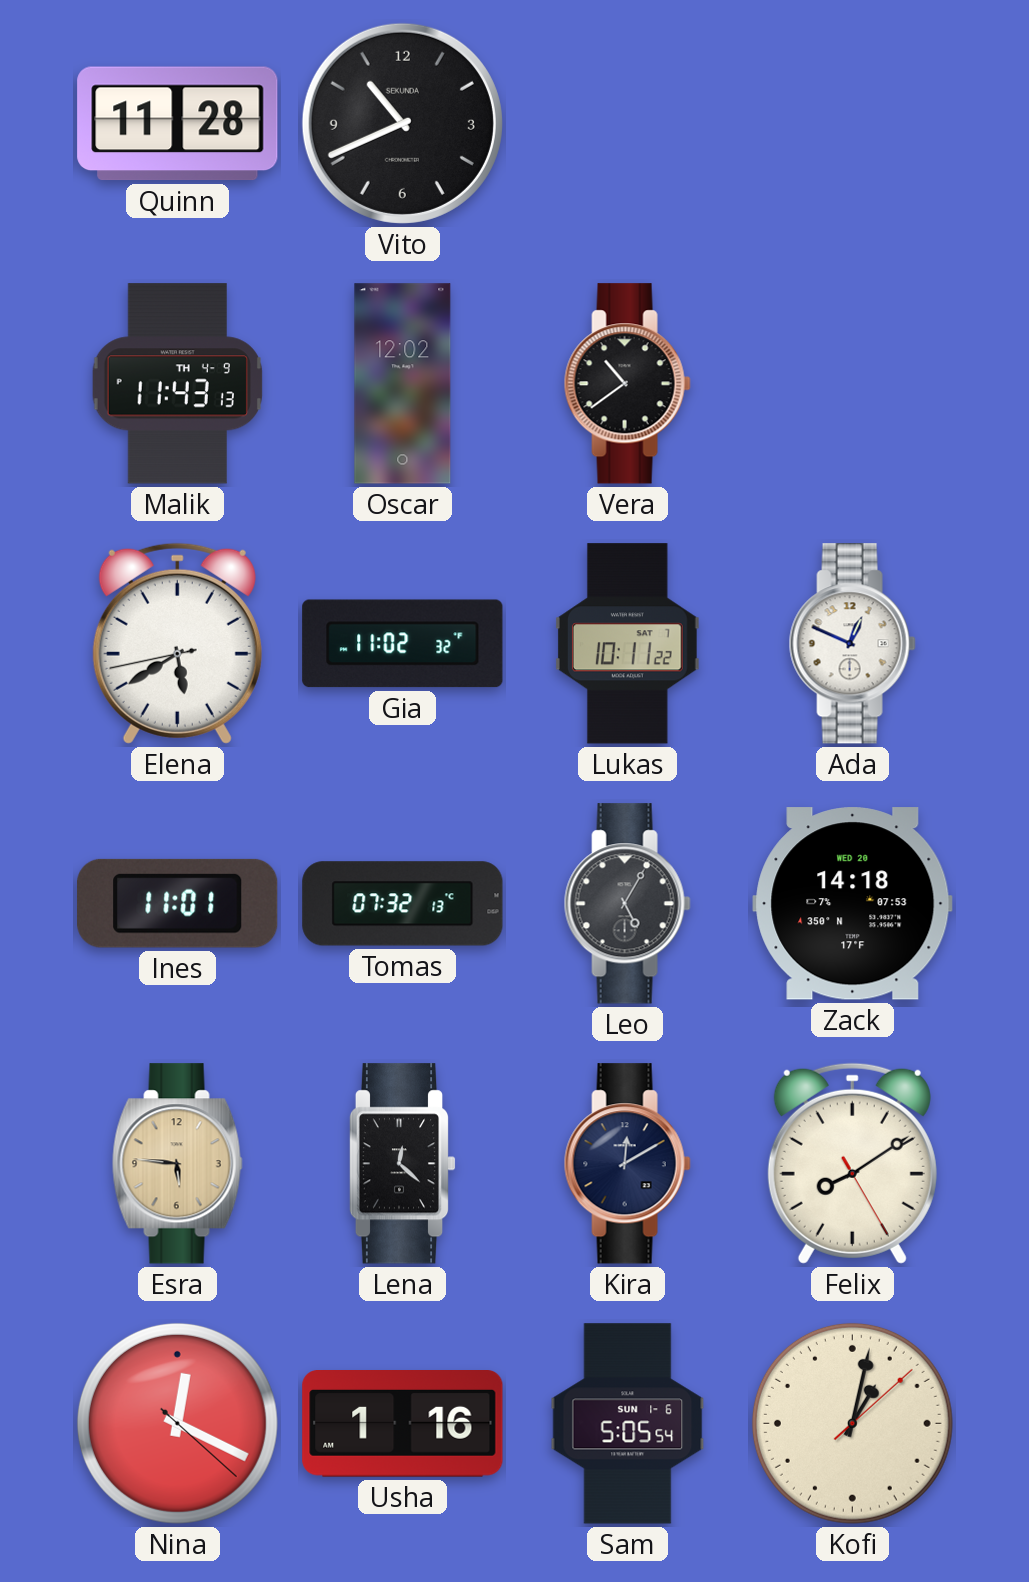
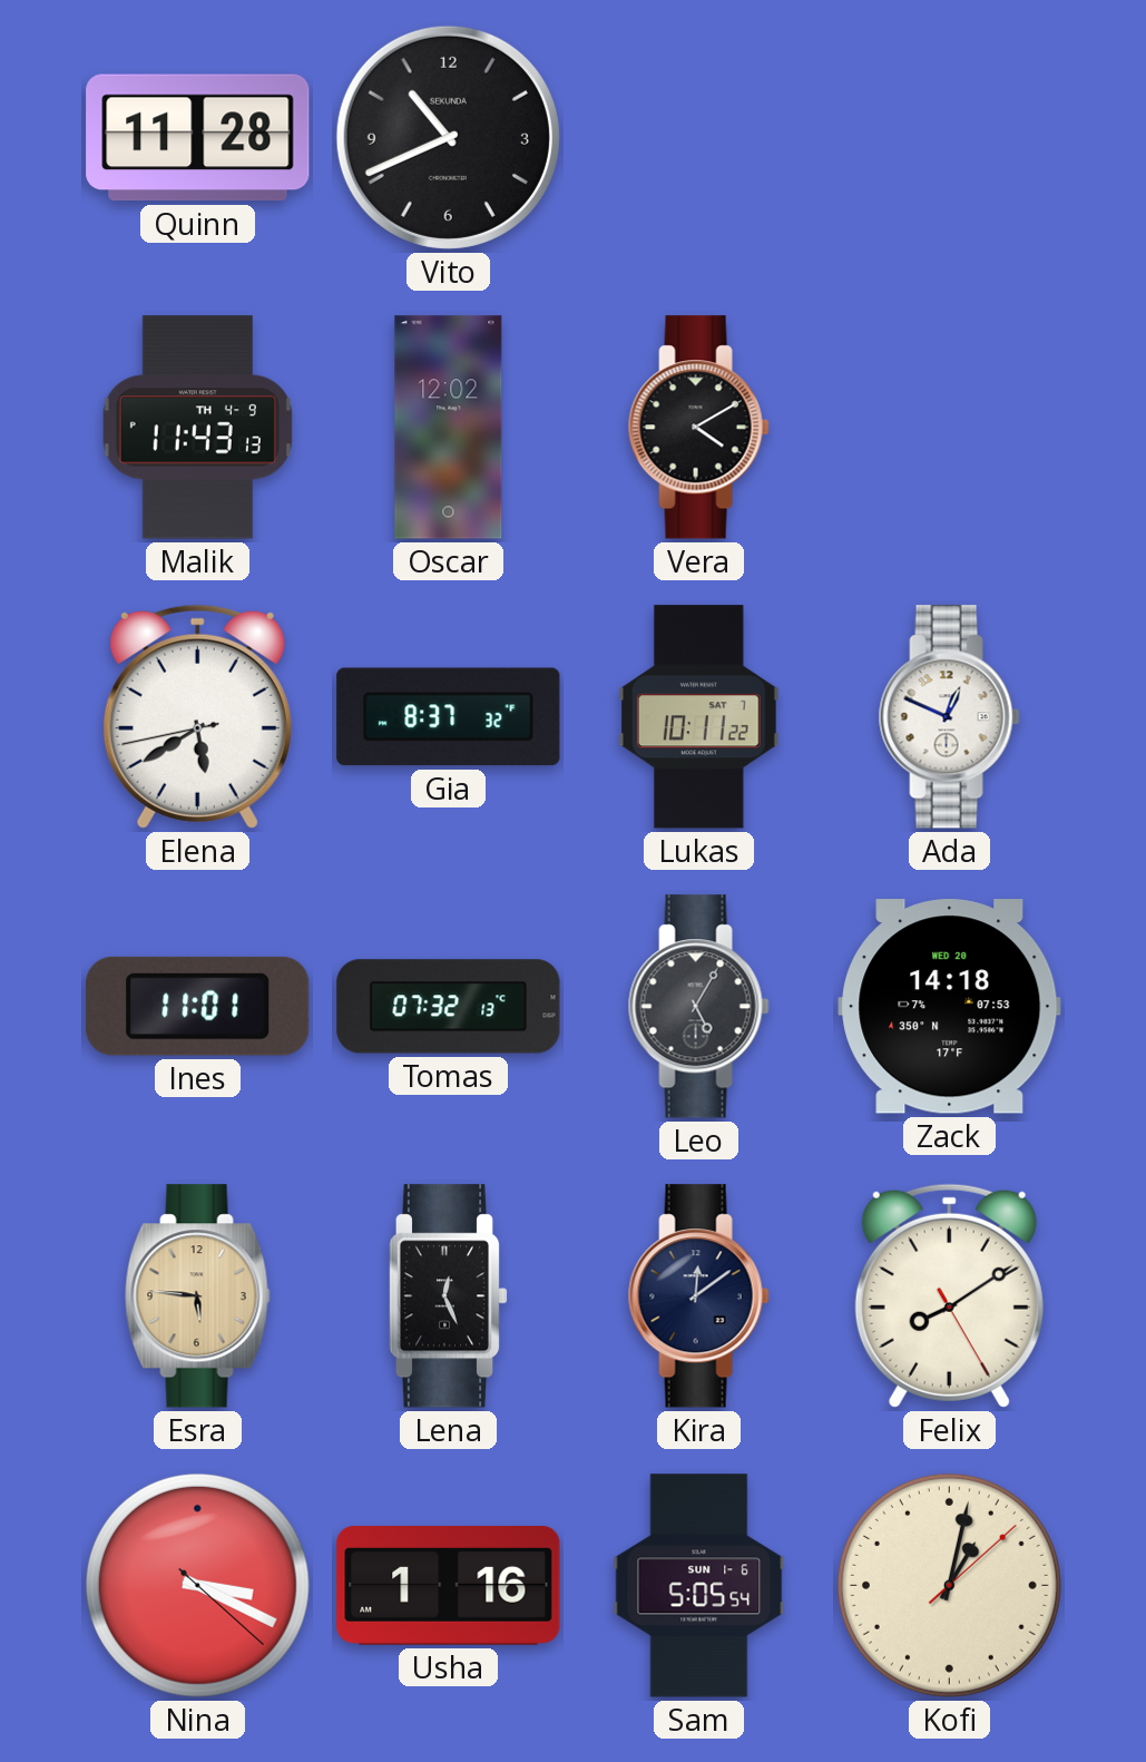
Vera: 10:39 -> 4:10 (698, 428)
Gia: 11:02 -> 8:37 (449, 717)
Lena: 12:22 -> 12:26 (448, 1296)
Kira: 12:10 -> 12:09 (698, 1296)
Nina: 12:19 -> 3:19 (197, 1585)
